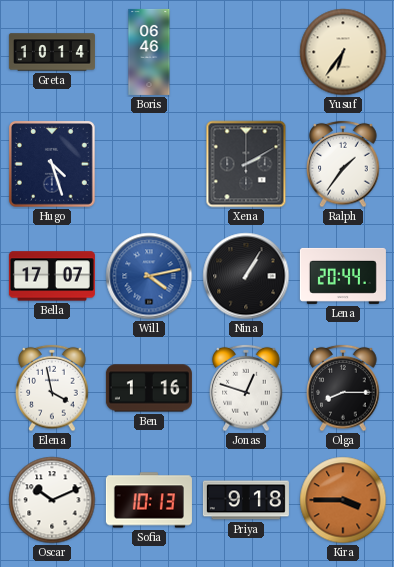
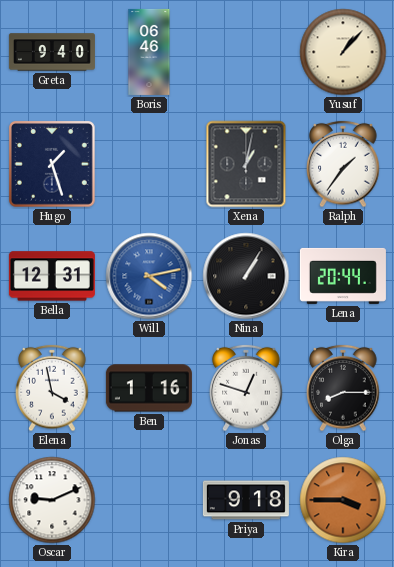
Greta: 10:14 -> 9:40 (52, 52)
Yusuf: 6:36 -> 1:07 (343, 52)
Hugo: 4:27 -> 1:27 (52, 164)
Xena: 2:10 -> 1:02 (246, 164)
Bella: 17:07 -> 12:31 (52, 276)
Oscar: 10:11 -> 9:11 (52, 500)
Sofia: 10:13 -> none (149, 500)
